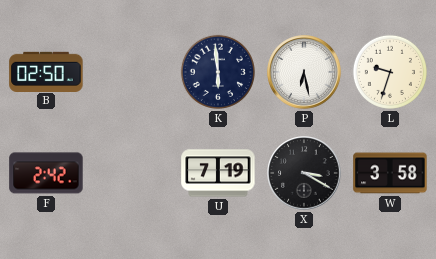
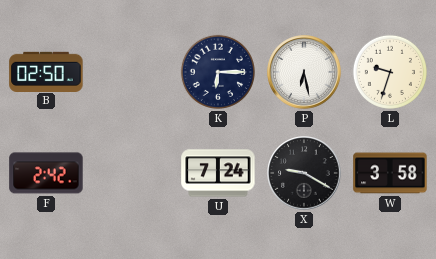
K: 5:59 -> 6:15 (218, 72)
U: 7:19 -> 7:24 (218, 173)
X: 3:20 -> 9:20 (304, 173)
